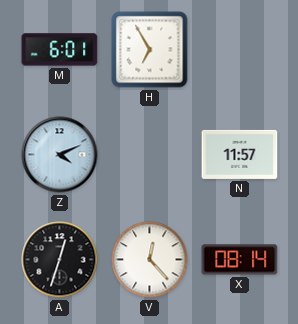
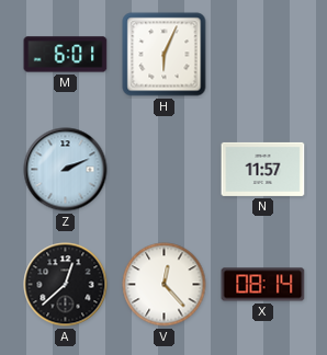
H: 6:55 -> 6:04 (165, 55)
Z: 4:11 -> 2:11 (66, 170)
A: 12:33 -> 12:38 (66, 285)
